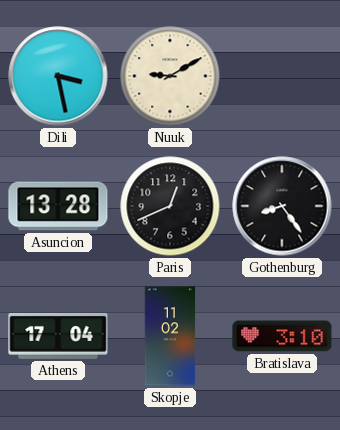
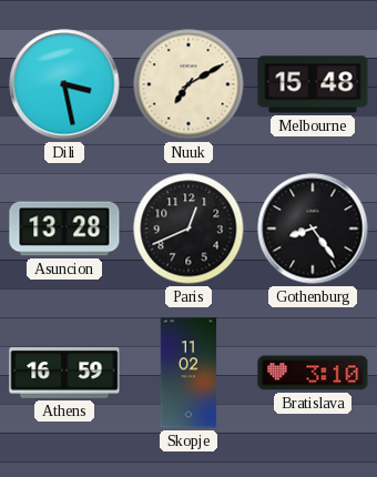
Nuuk: 9:10 -> 7:10 (188, 84)
Melbourne: none -> 15:48 (313, 84)
Athens: 17:04 -> 16:59 (64, 374)
